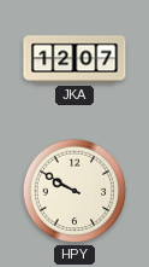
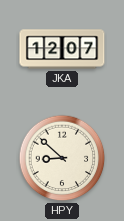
HPY: 9:50 -> 8:52 (62, 158)
